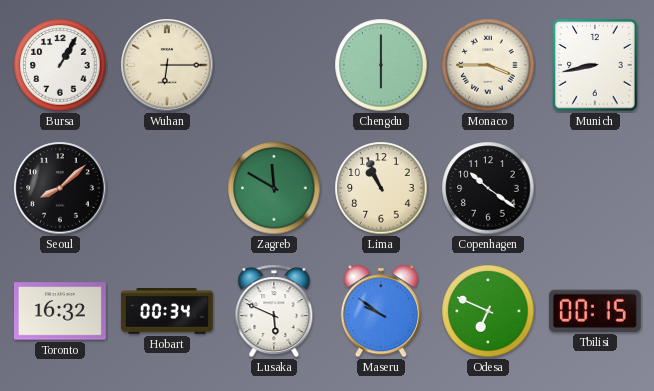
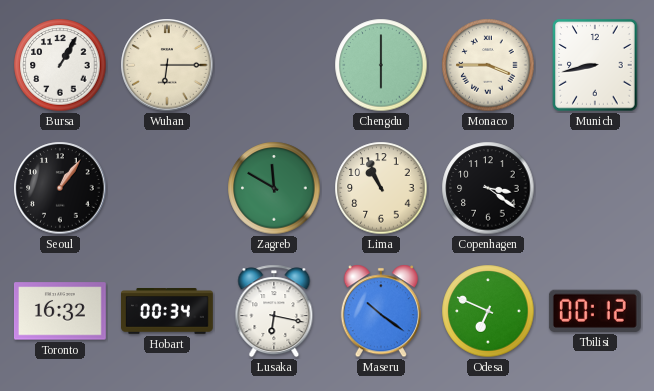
Seoul: 8:08 -> 1:06 (60, 188)
Copenhagen: 10:21 -> 3:21 (488, 188)
Lusaka: 5:49 -> 6:17 (274, 311)
Maseru: 9:51 -> 10:21 (381, 311)
Tbilisi: 00:15 -> 00:12 (595, 311)
